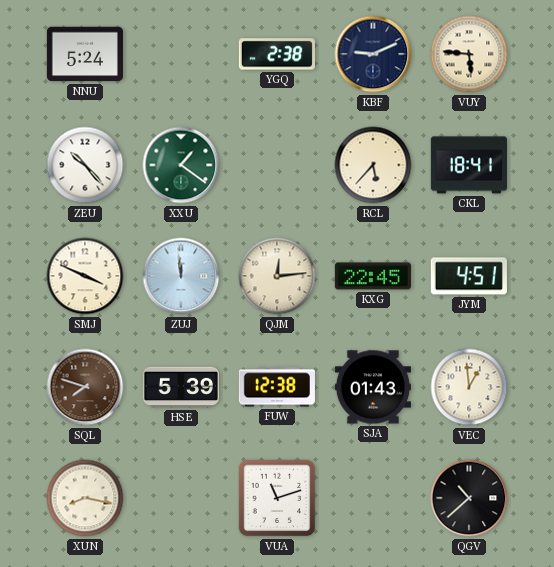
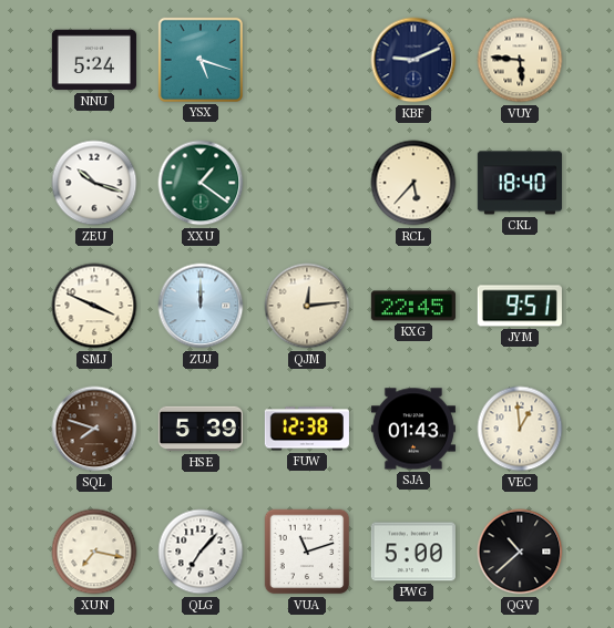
YSX: none -> 5:18 (201, 60)
YGQ: 2:38 -> none (277, 54)
ZEU: 10:23 -> 10:18 (94, 183)
CKL: 18:41 -> 18:40 (520, 183)
ZUJ: 11:59 -> 12:00 (201, 306)
JYM: 4:51 -> 9:51 (520, 306)
XUN: 8:17 -> 7:17 (94, 552)
QLG: none -> 7:07 (201, 552)
PWG: none -> 5:00 (413, 552)
